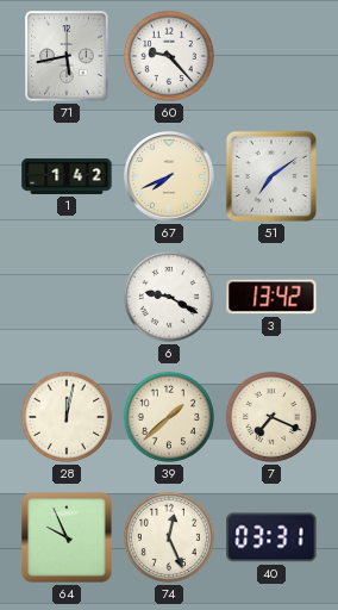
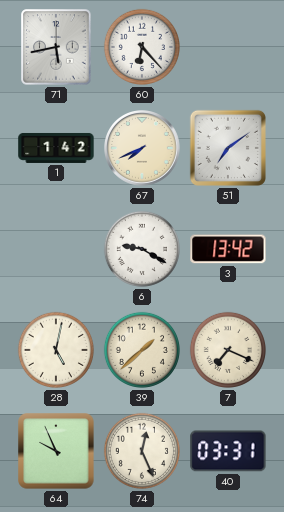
60: 9:23 -> 6:23 (142, 47)
28: 12:02 -> 5:02 (56, 350)
